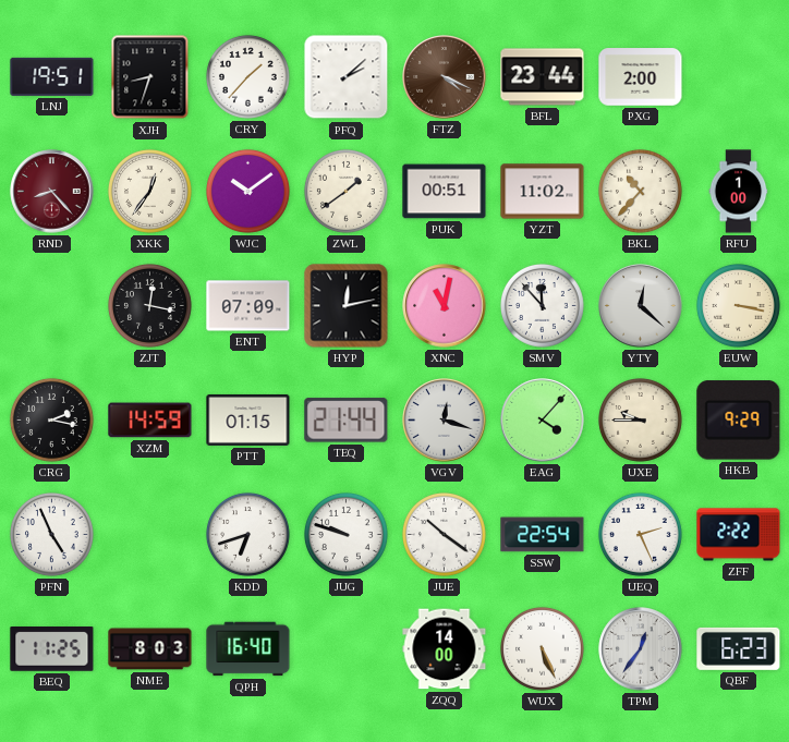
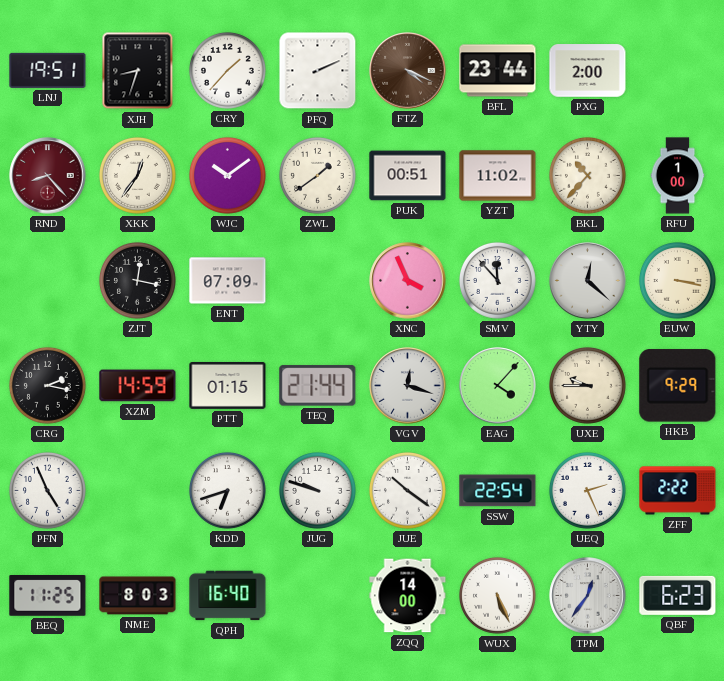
PFQ: 2:08 -> 2:11 (318, 71)
HYP: 12:13 -> none (347, 306)
XNC: 11:02 -> 3:56 (408, 281)
